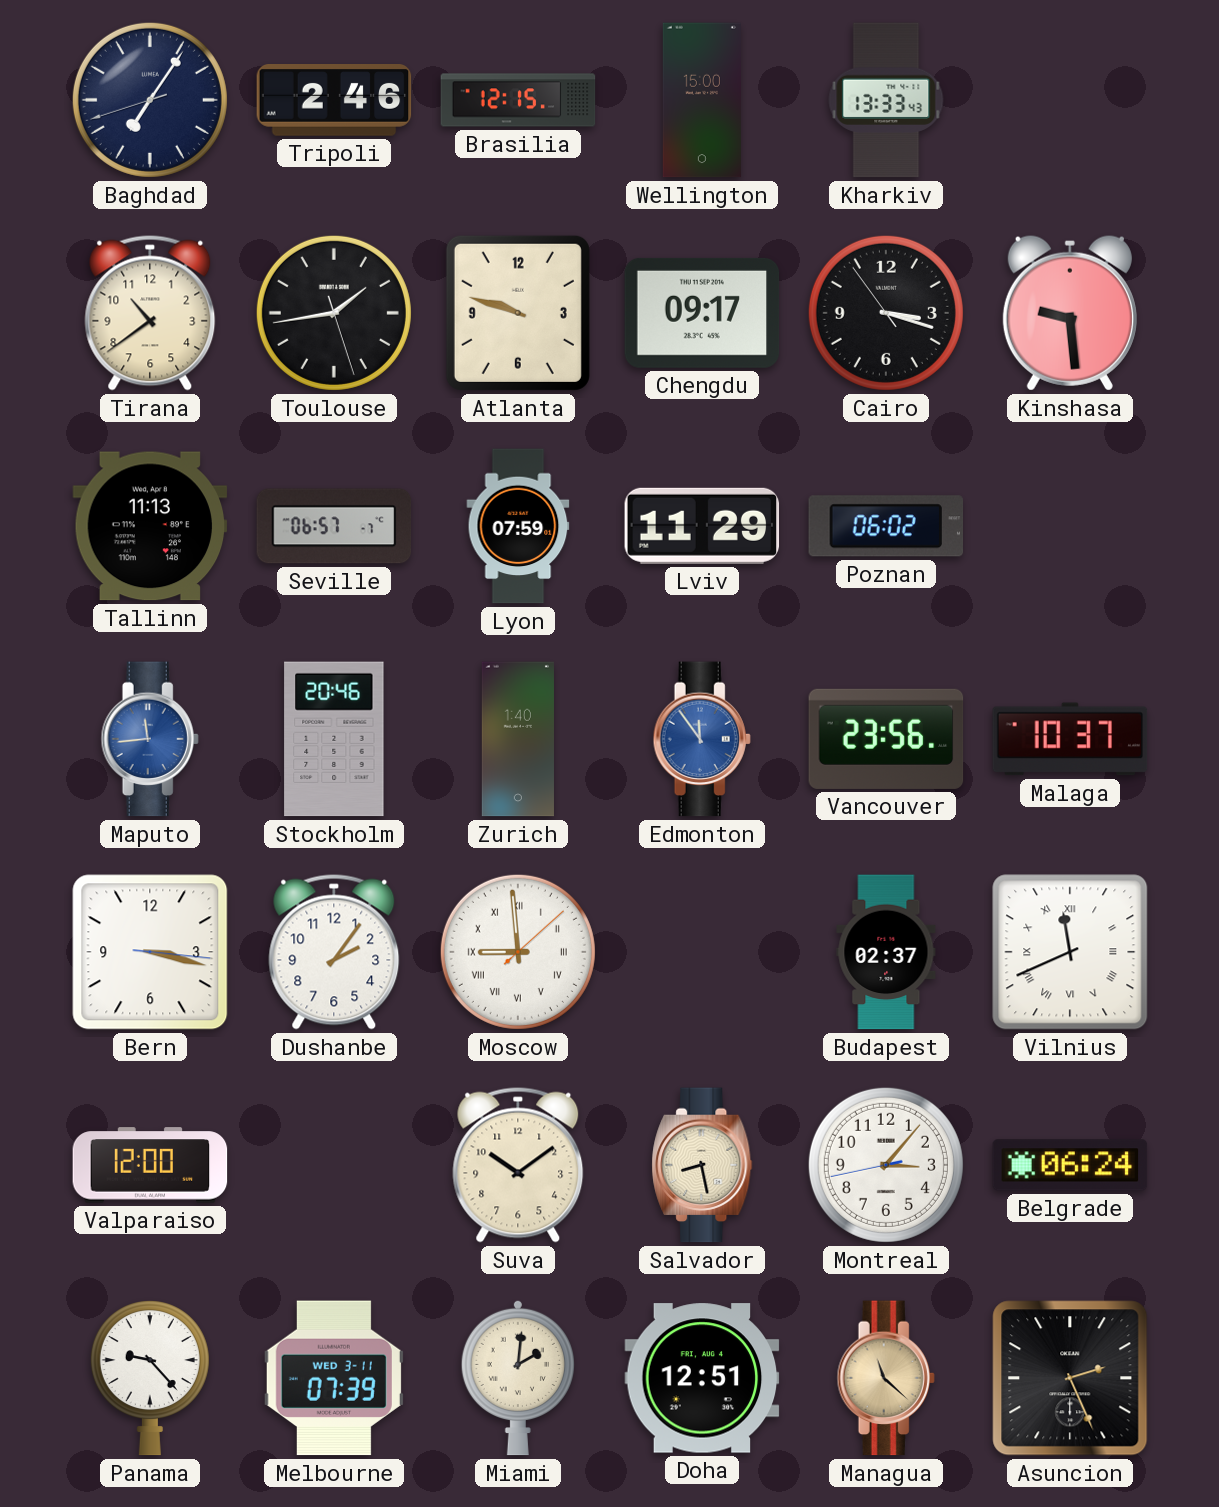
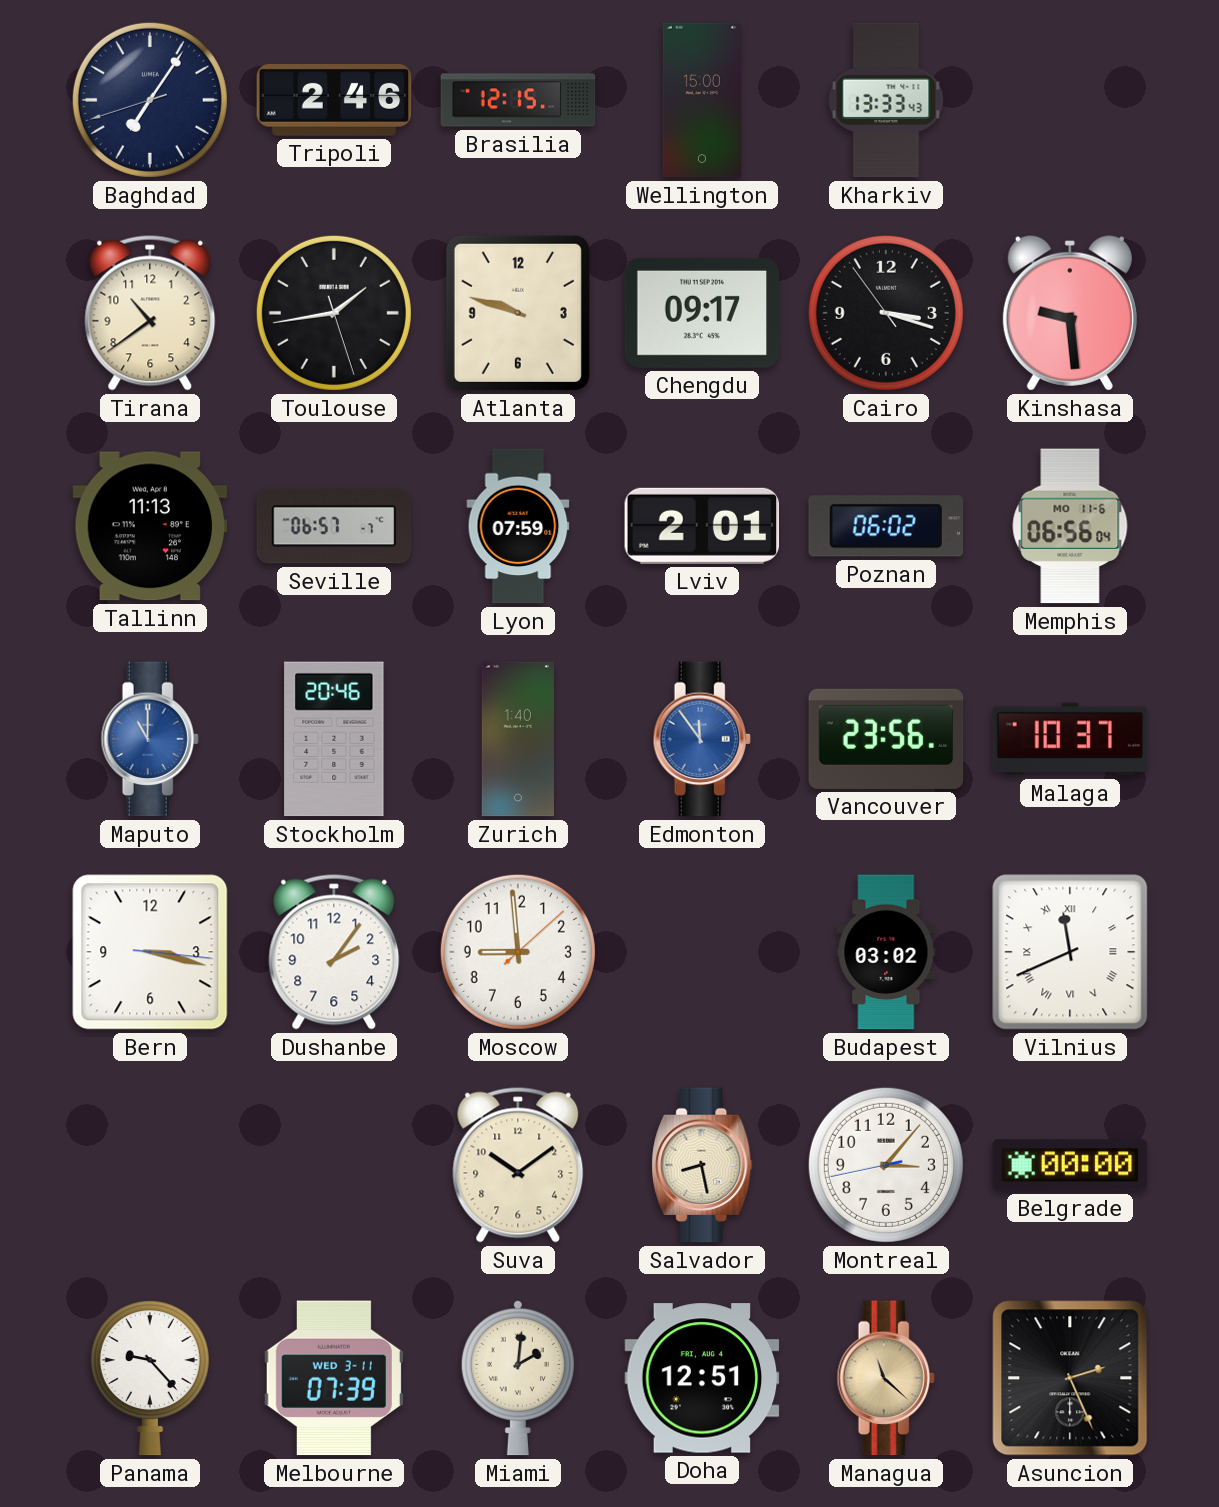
Lviv: 11:29 -> 2:01 (702, 526)
Memphis: none -> 06:56 (1070, 526)
Maputo: 11:44 -> 11:00 (150, 739)
Moscow numerals: Roman -> Arabic (518, 952)
Budapest: 02:37 -> 03:02 (886, 952)
Valparaiso: 12:00 -> none (150, 1165)
Belgrade: 06:24 -> 00:00 (1070, 1165)
